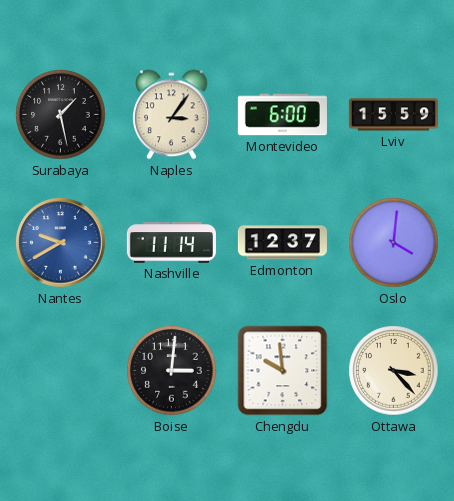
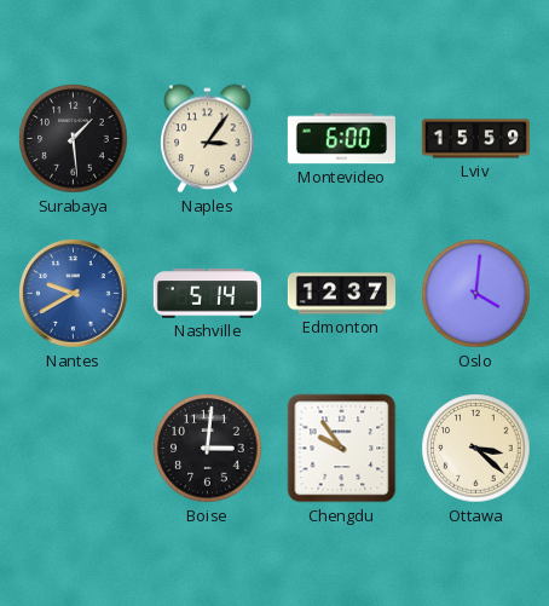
Surabaya: 1:28 -> 1:29 (74, 139)
Nashville: 11:14 -> 5:14 (207, 294)
Chengdu: 9:59 -> 9:54 (342, 449)
Ottawa: 3:23 -> 3:22 (476, 449)
